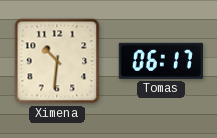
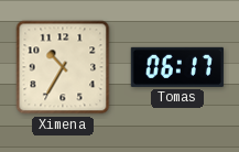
Ximena: 10:31 -> 10:35 (63, 67)
